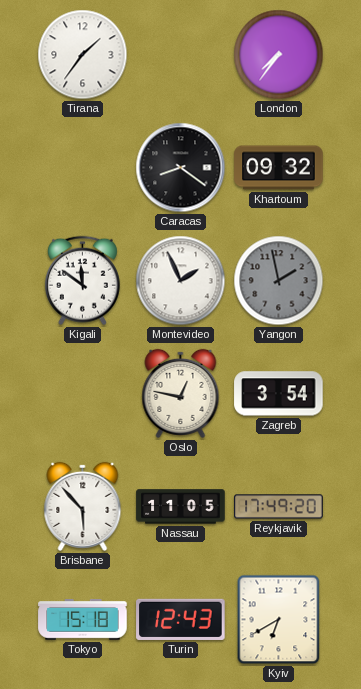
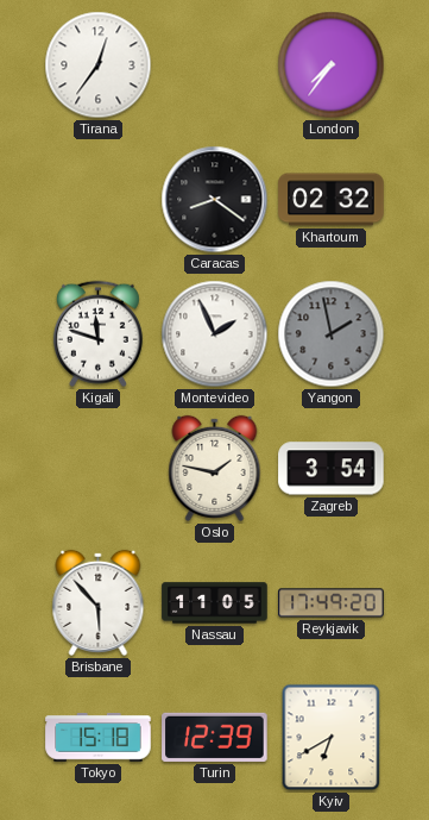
Tirana: 1:36 -> 12:36 (99, 65)
Khartoum: 09:32 -> 02:32 (332, 200)
Kigali: 11:51 -> 11:48 (97, 334)
Oslo: 12:47 -> 1:47 (215, 468)
Turin: 12:43 -> 12:39 (215, 737)
